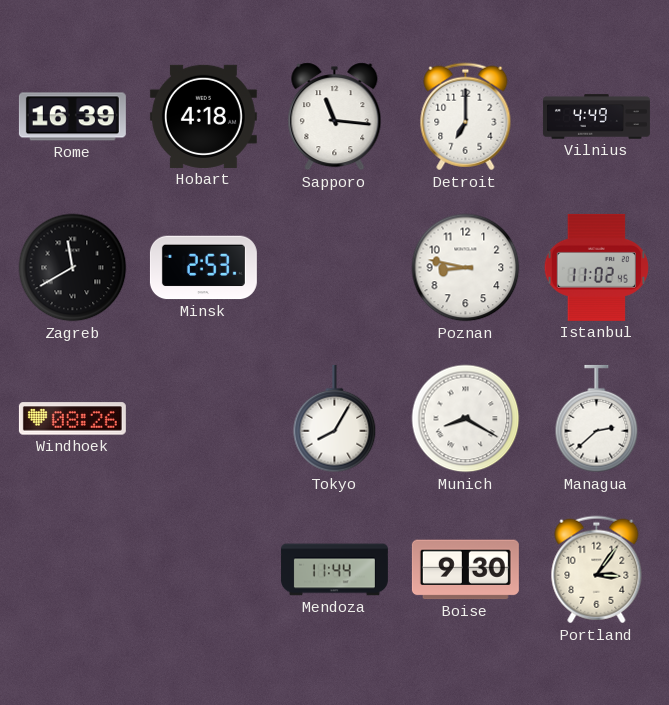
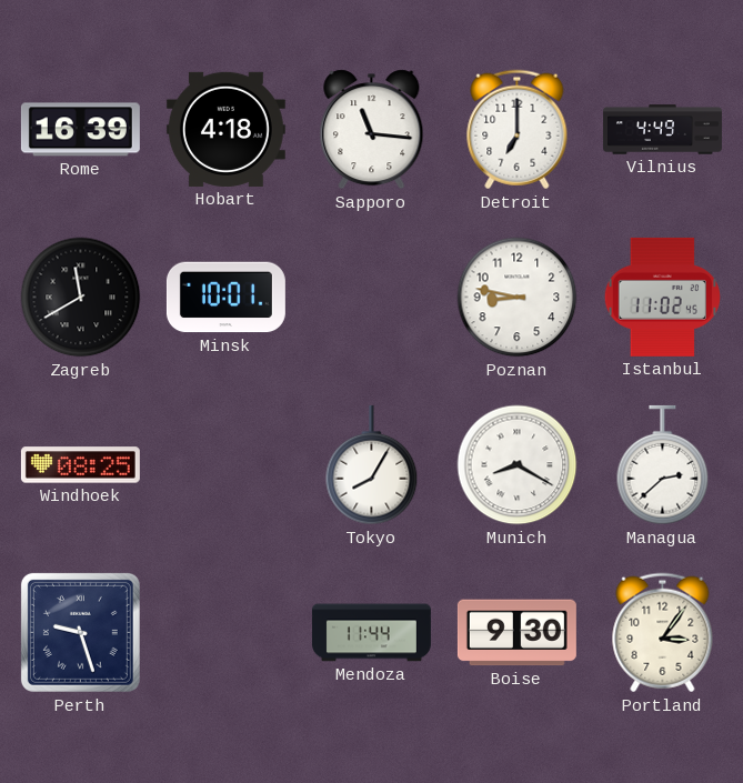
Minsk: 2:53 -> 10:01 (225, 298)
Windhoek: 08:26 -> 08:25 (80, 465)
Perth: none -> 9:27 (80, 632)
